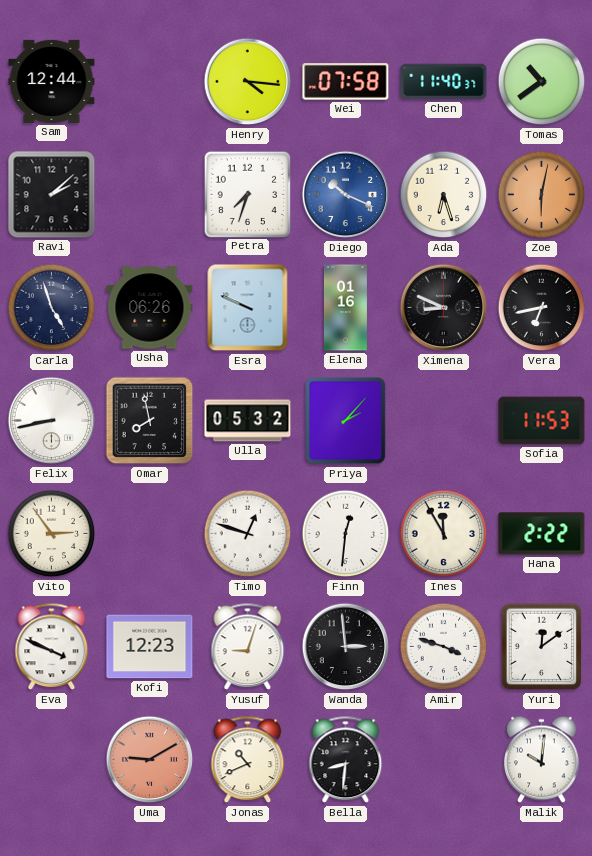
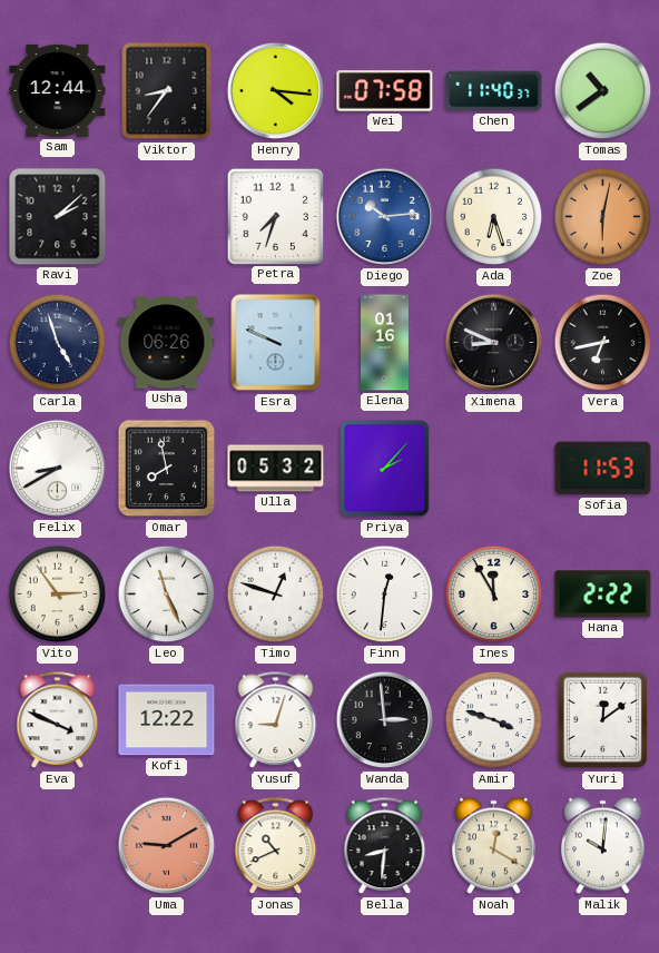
Viktor: none -> 8:36 (167, 91)
Diego: 10:19 -> 10:14 (385, 217)
Felix: 8:43 -> 8:40 (58, 469)
Leo: none -> 11:26 (167, 595)
Kofi: 12:23 -> 12:22 (167, 720)
Noah: none -> 12:20 (494, 846)
